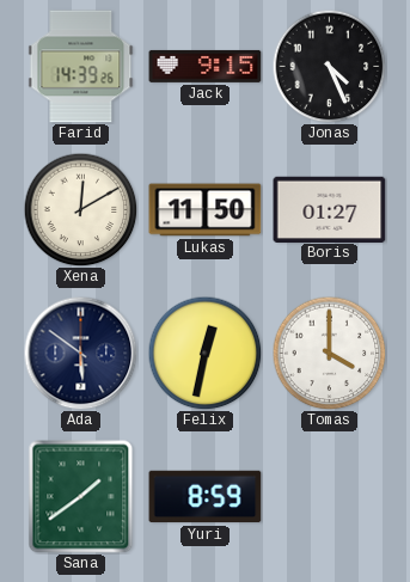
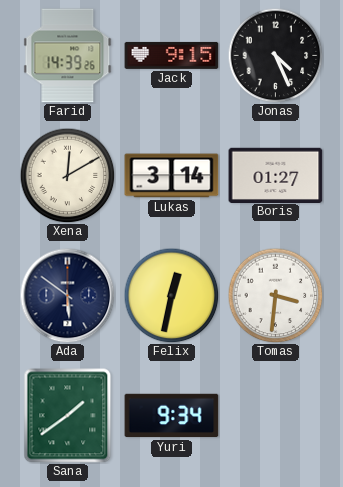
Lukas: 11:50 -> 3:14 (172, 176)
Tomas: 4:00 -> 3:31 (275, 295)
Yuri: 8:59 -> 9:34 (172, 416)
